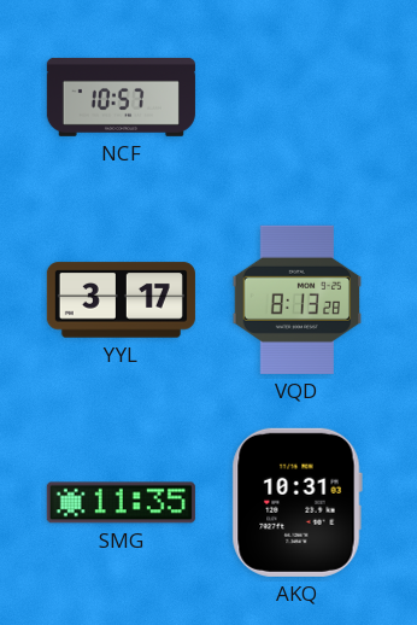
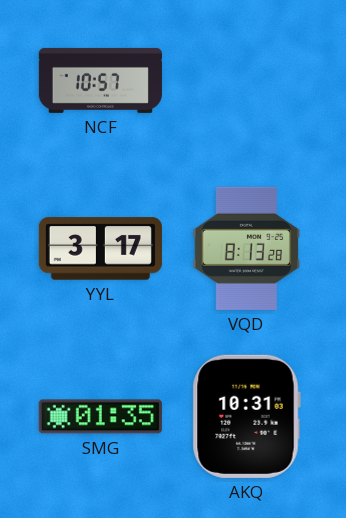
SMG: 11:35 -> 01:35 (100, 417)
